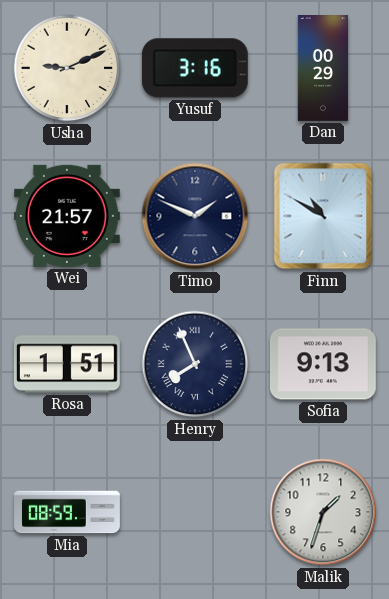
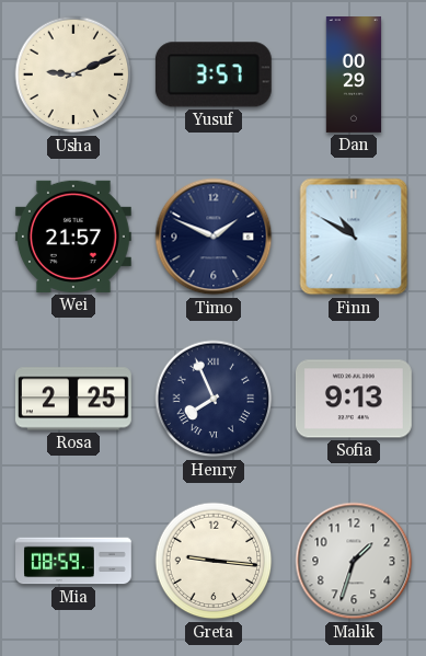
Yusuf: 3:16 -> 3:57 (214, 74)
Rosa: 1:51 -> 2:25 (73, 399)
Greta: none -> 9:16 (214, 561)
